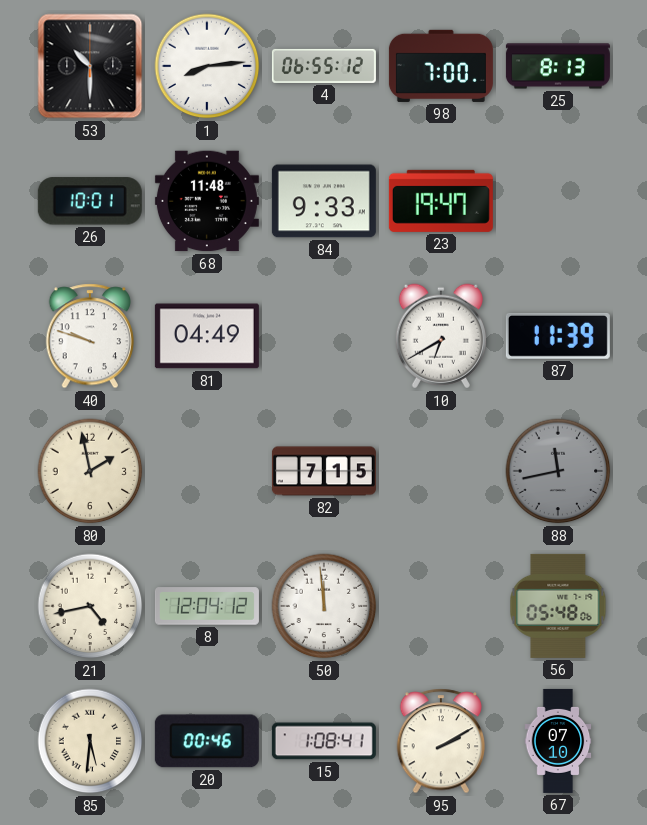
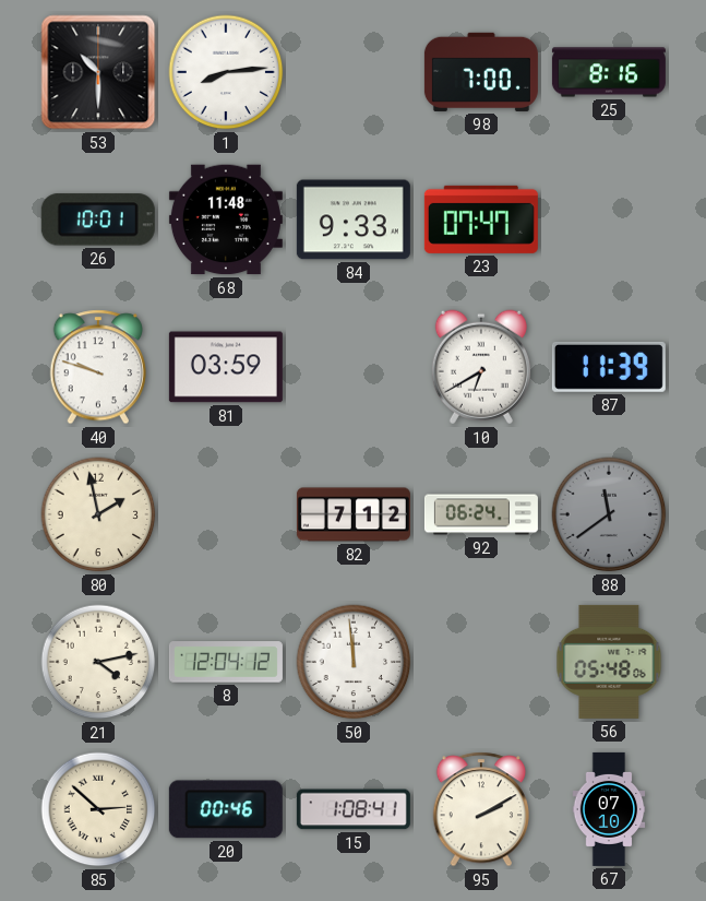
4: 06:55 -> none (324, 66)
25: 8:13 -> 8:16 (609, 72)
23: 19:47 -> 07:47 (481, 220)
81: 04:49 -> 03:59 (226, 367)
82: 7:15 -> 7:12 (354, 514)
92: none -> 06:24 (481, 514)
88: 11:43 -> 11:39 (609, 514)
21: 4:43 -> 4:13 (98, 662)
85: 5:31 -> 2:52 (98, 809)
